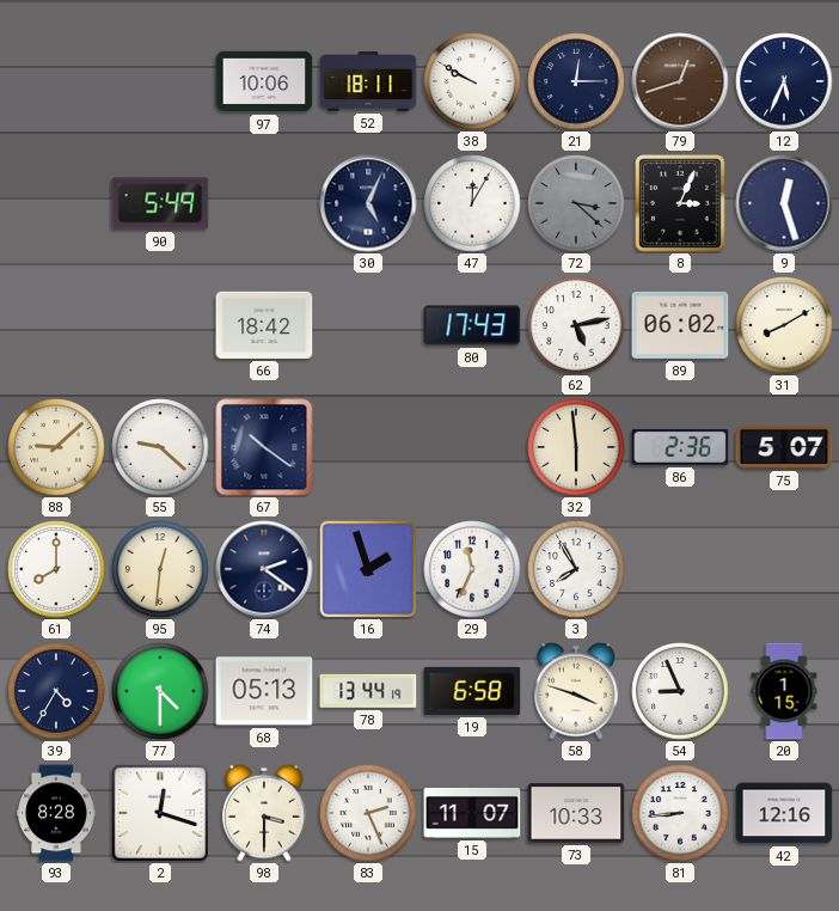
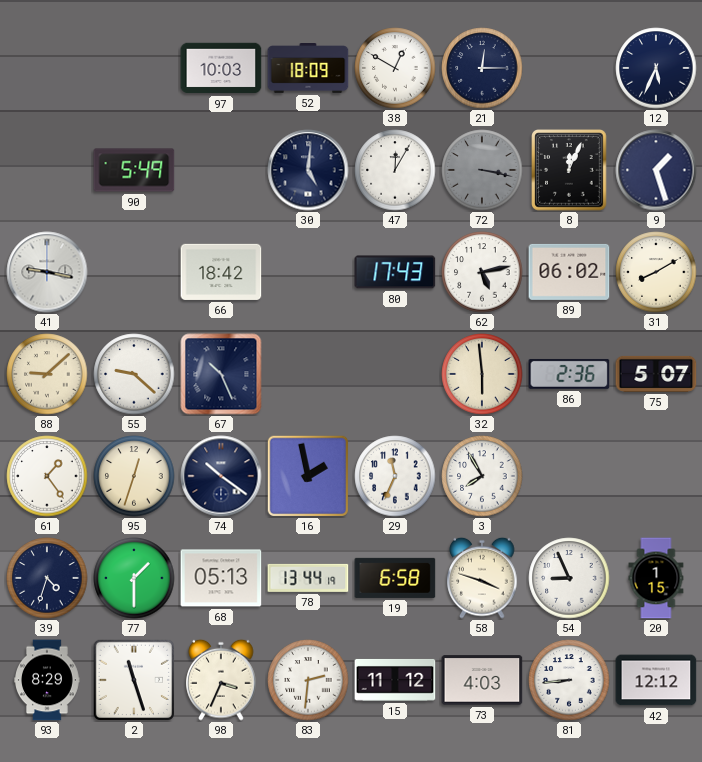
97: 10:06 -> 10:03 (221, 68)
52: 18:11 -> 18:09 (308, 69)
38: 9:50 -> 12:50 (395, 68)
79: 12:42 -> none (680, 81)
30: 5:04 -> 5:01 (308, 170)
72: 3:22 -> 3:17 (482, 170)
8: 3:04 -> 12:04 (569, 170)
9: 12:27 -> 1:27 (656, 170)
41: none -> 9:17 (47, 272)
67: 10:21 -> 10:26 (221, 374)
61: 8:00 -> 1:24 (47, 476)
95: 12:31 -> 12:33 (134, 476)
74: 2:21 -> 10:21 (221, 476)
16: 1:57 -> 1:58 (307, 475)
39: 4:35 -> 4:33 (47, 578)
77: 4:30 -> 1:30 (134, 578)
93: 8:28 -> 8:29 (48, 680)
2: 12:18 -> 11:27 (133, 679)
98: 3:30 -> 3:34 (221, 680)
83: 2:26 -> 2:31 (308, 680)
15: 11:07 -> 11:12 (395, 680)
73: 10:33 -> 4:03 (482, 680)
42: 12:16 -> 12:12 (656, 680)
